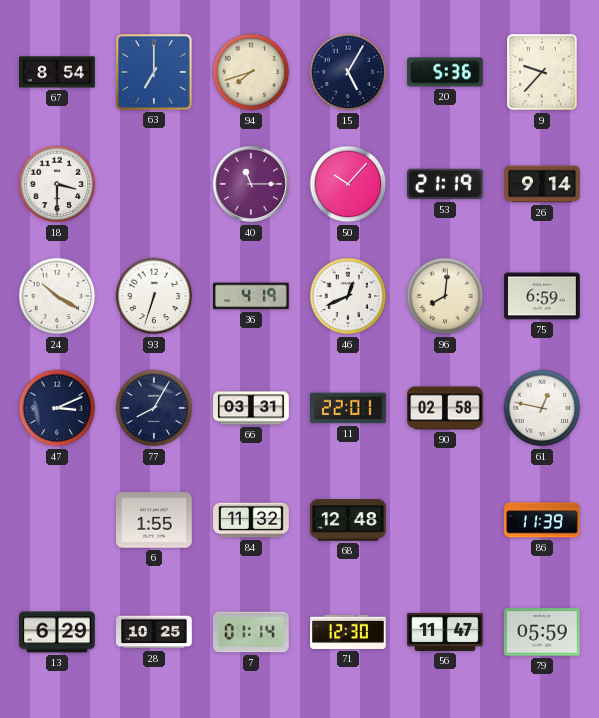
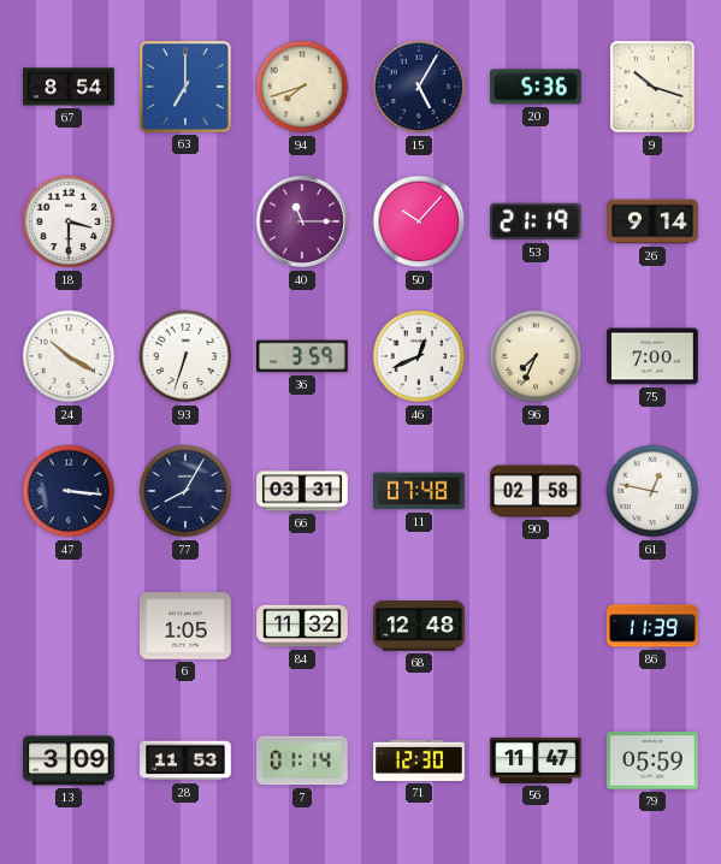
9: 9:37 -> 10:18 (652, 87)
36: 4:19 -> 3:59 (303, 356)
96: 8:01 -> 7:34 (536, 356)
75: 6:59 -> 7:00 (652, 356)
47: 3:11 -> 3:16 (69, 491)
11: 22:01 -> 07:48 (420, 491)
6: 1:55 -> 1:05 (185, 626)
13: 6:29 -> 3:09 (69, 761)
28: 10:25 -> 11:53 (185, 761)
